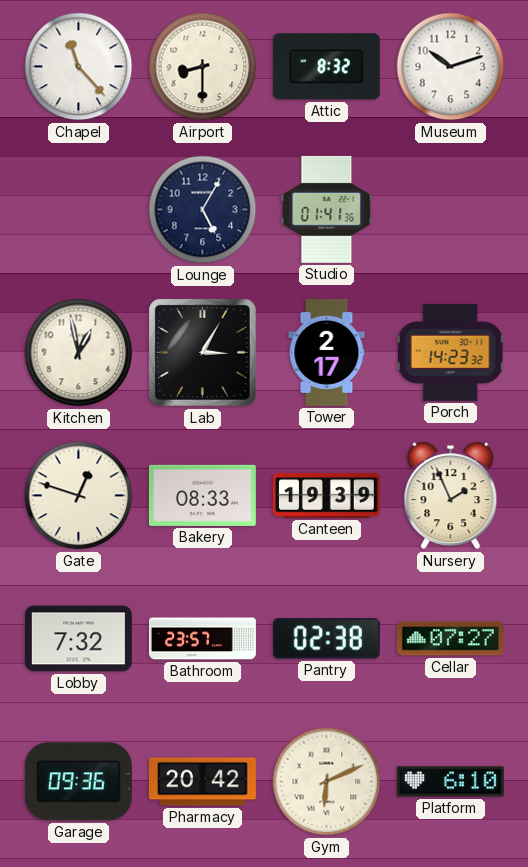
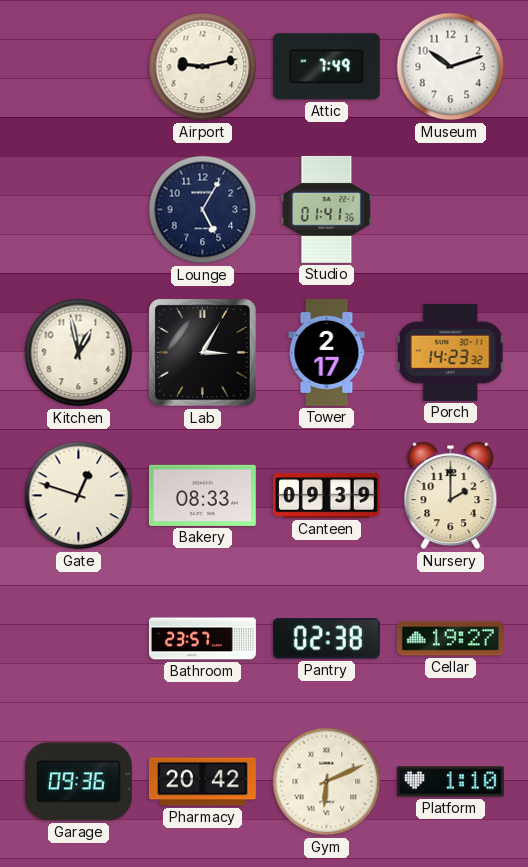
Chapel: 11:23 -> none (79, 67)
Airport: 8:30 -> 9:13 (203, 67)
Attic: 8:32 -> 7:49 (326, 67)
Canteen: 19:39 -> 09:39 (326, 496)
Nursery: 1:56 -> 2:00 (451, 496)
Lobby: 7:32 -> none (78, 639)
Cellar: 07:27 -> 19:27 (450, 639)
Platform: 6:10 -> 1:10 (450, 782)
